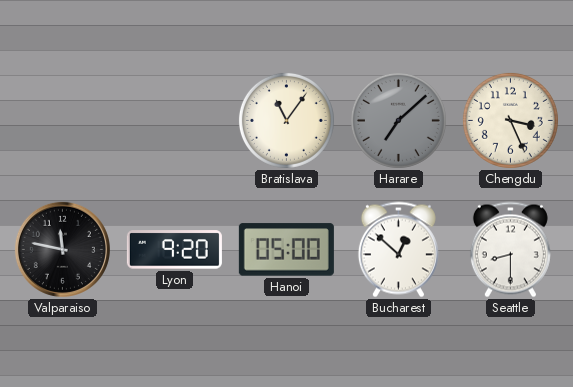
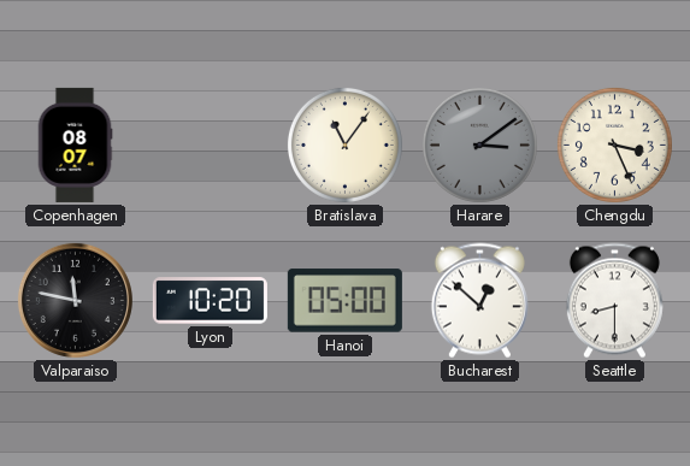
Copenhagen: none -> 08:07 (75, 144)
Harare: 7:08 -> 3:09 (479, 144)
Lyon: 9:20 -> 10:20 (210, 301)
